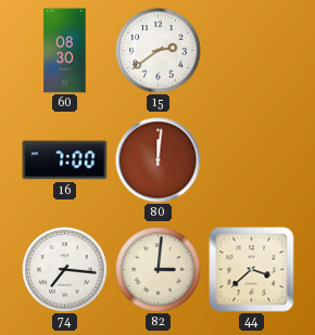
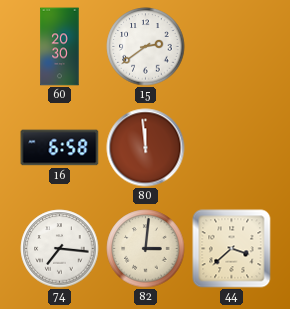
60: 08:30 -> 20:30 (60, 47)
16: 7:00 -> 6:58 (60, 148)
80: 12:01 -> 11:59 (146, 148)
